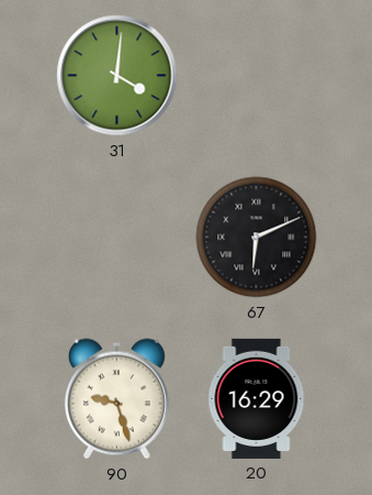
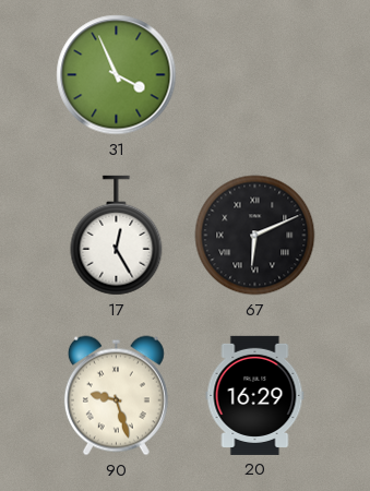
31: 4:01 -> 3:56 (117, 75)
17: none -> 12:25 (117, 236)
